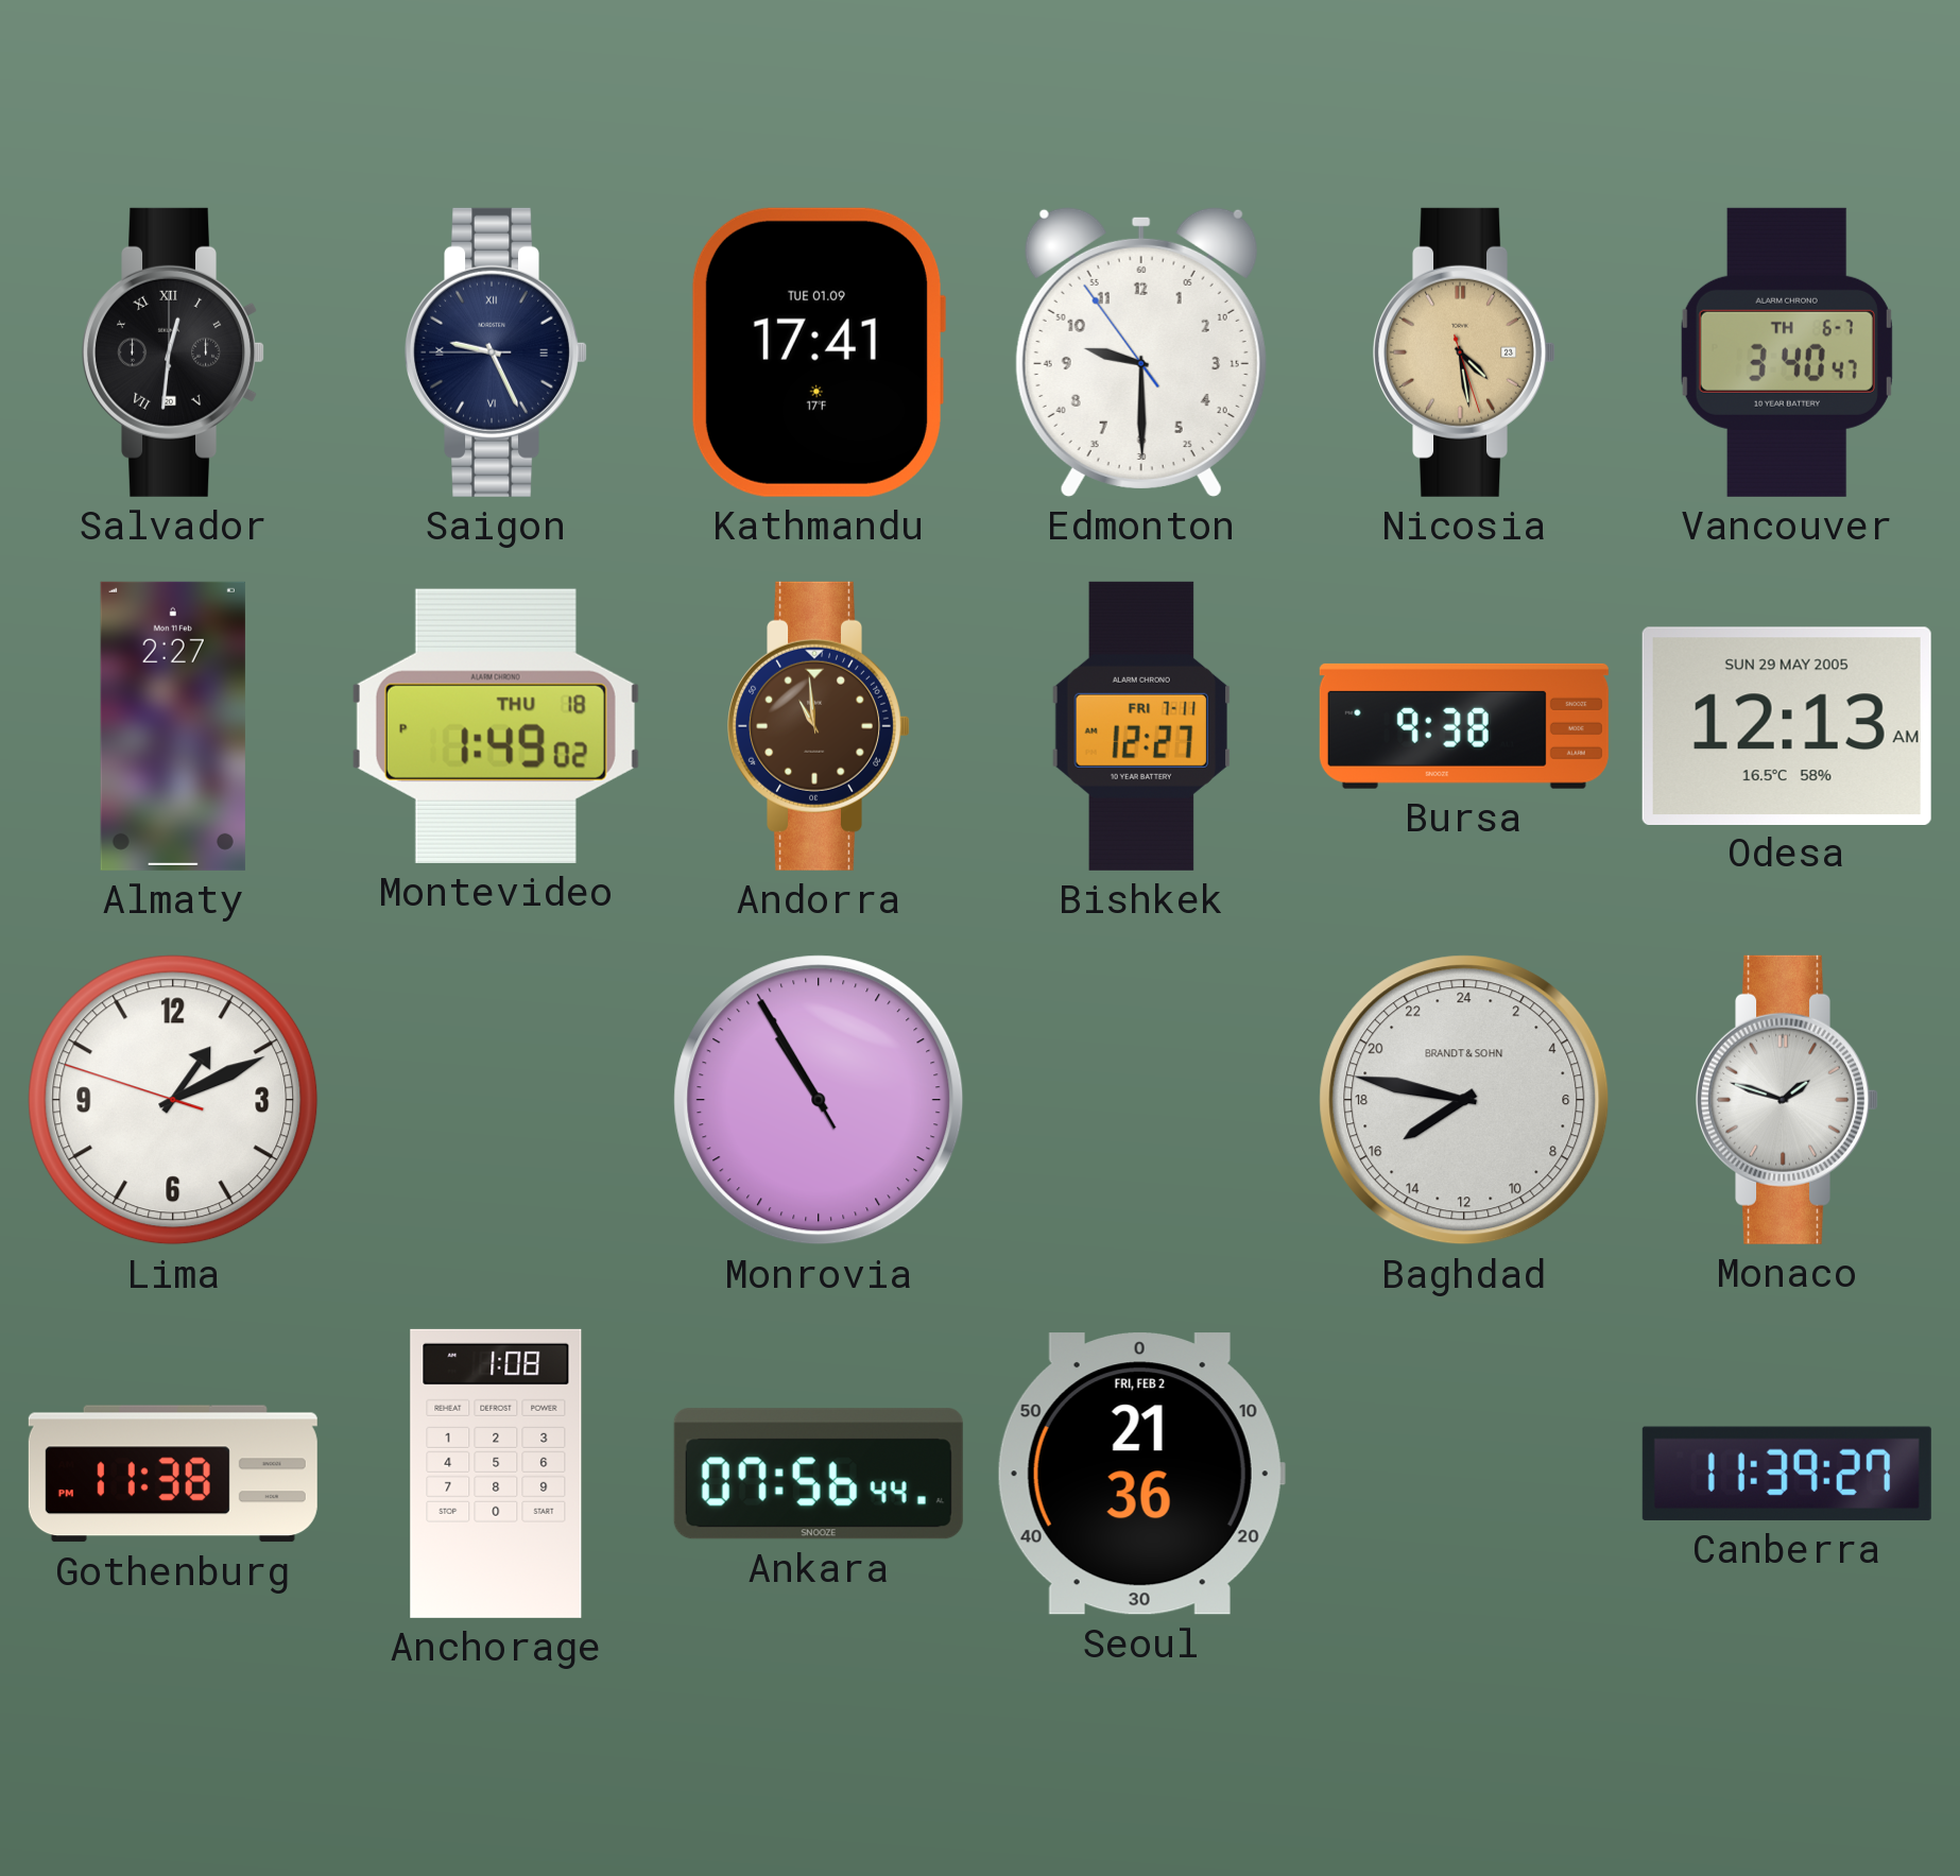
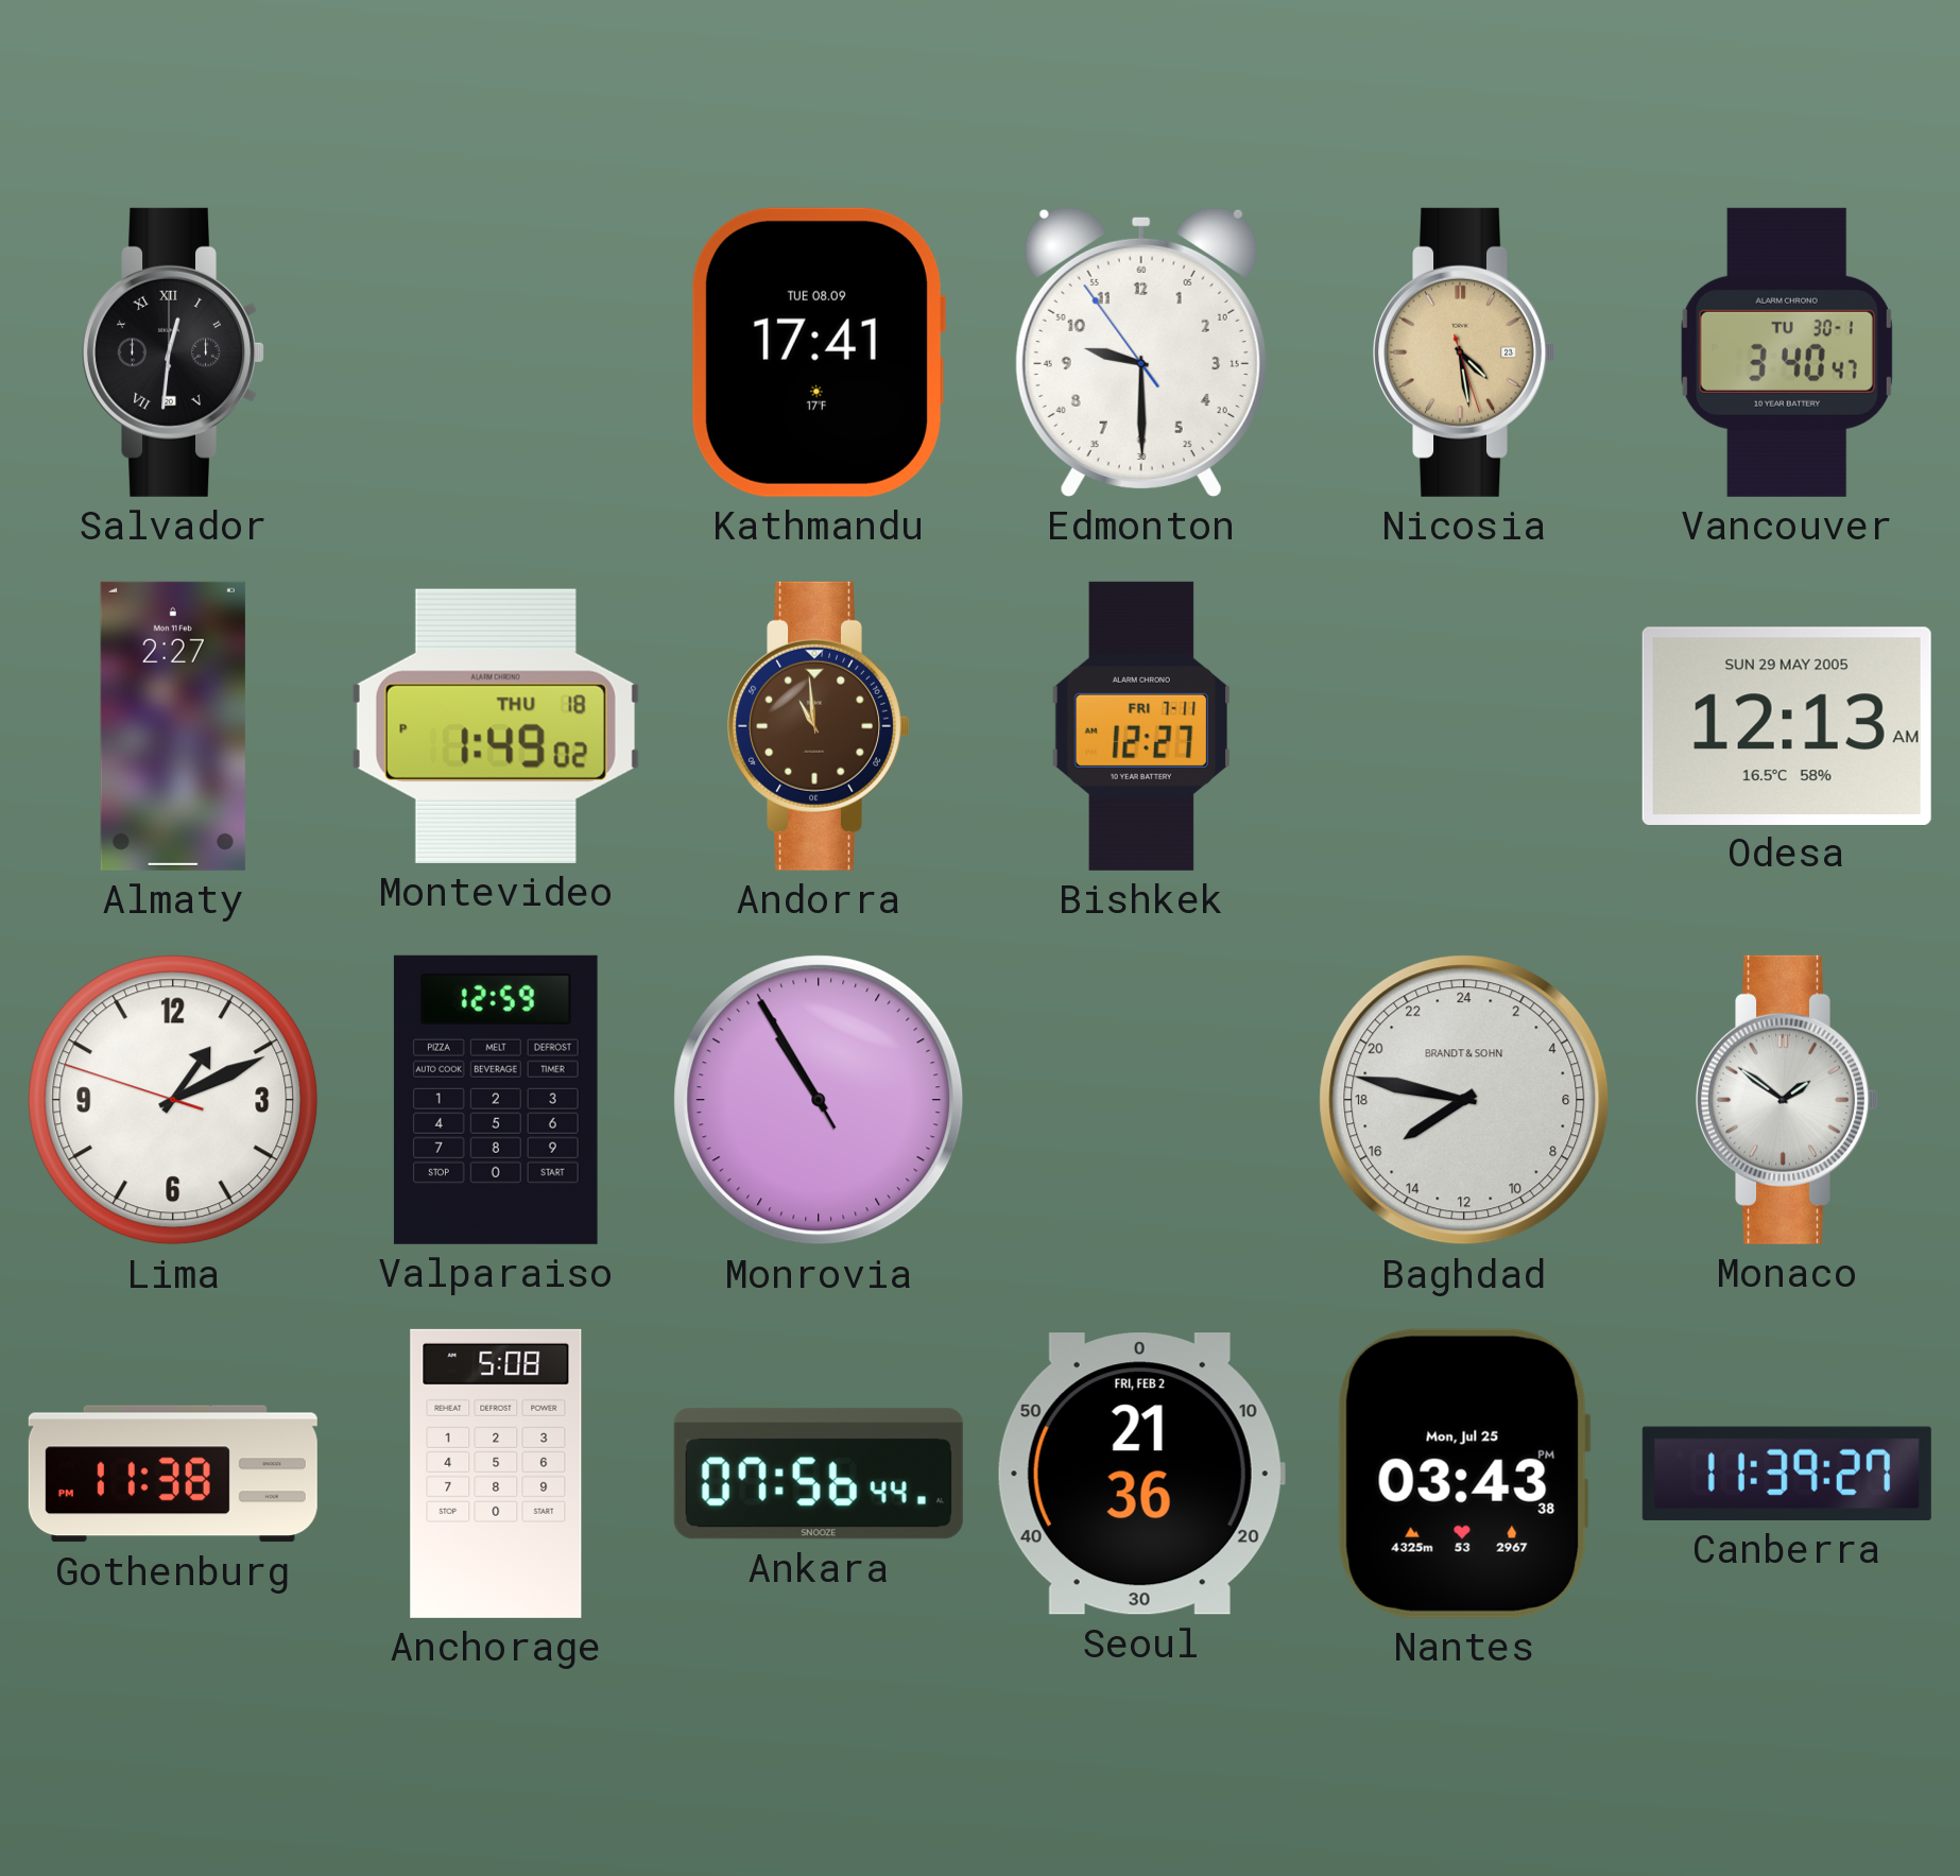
Saigon: 9:25 -> none (496, 352)
Kathmandu date: TUE 01.09 -> TUE 08.09 (818, 352)
Vancouver date: TH 6-7 -> TU 30-1 (1787, 352)
Bursa: 9:38 -> none (1464, 726)
Valparaiso: none -> 12:59 (496, 1100)
Monaco: 1:48 -> 1:51 (1787, 1100)
Anchorage: 1:08 -> 5:08 (496, 1474)
Nantes: none -> 03:43 (1464, 1474)
